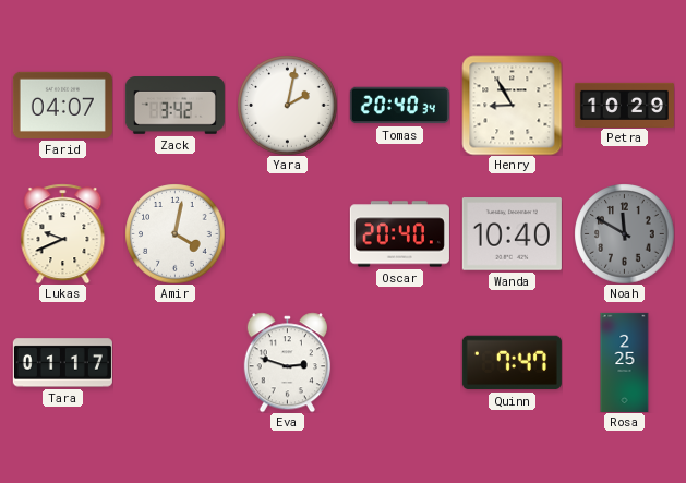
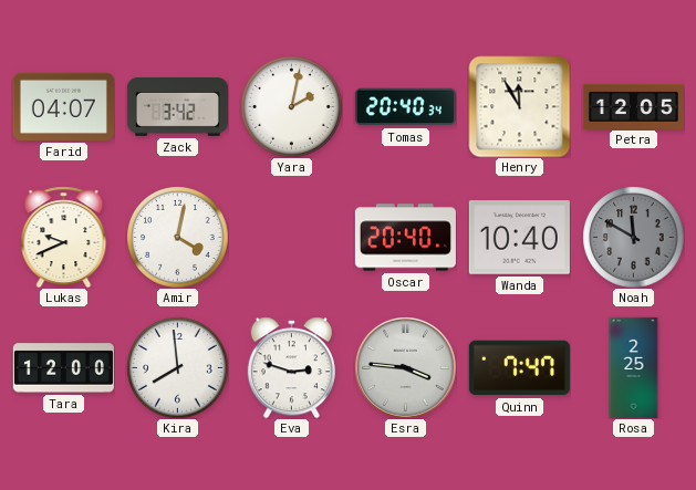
Henry: 8:55 -> 11:55 (519, 106)
Petra: 10:29 -> 12:05 (633, 106)
Tara: 01:17 -> 12:00 (63, 368)
Kira: none -> 7:59 (177, 367)
Esra: none -> 3:46 (406, 368)
